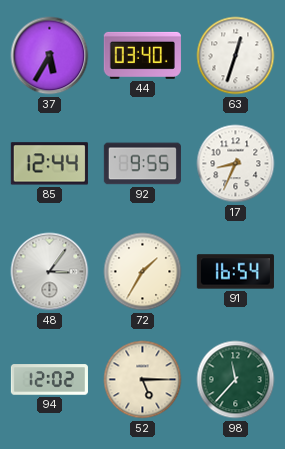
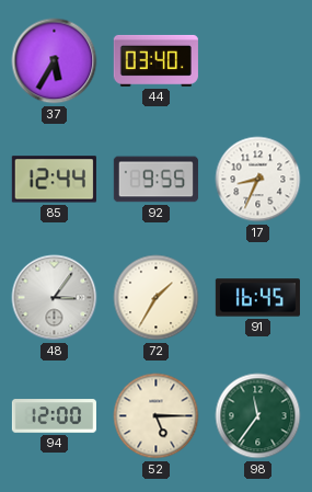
63: 12:33 -> none (236, 56)
91: 16:54 -> 16:45 (257, 298)
94: 12:02 -> 12:00 (54, 416)
98: 11:37 -> 11:36 (258, 416)
